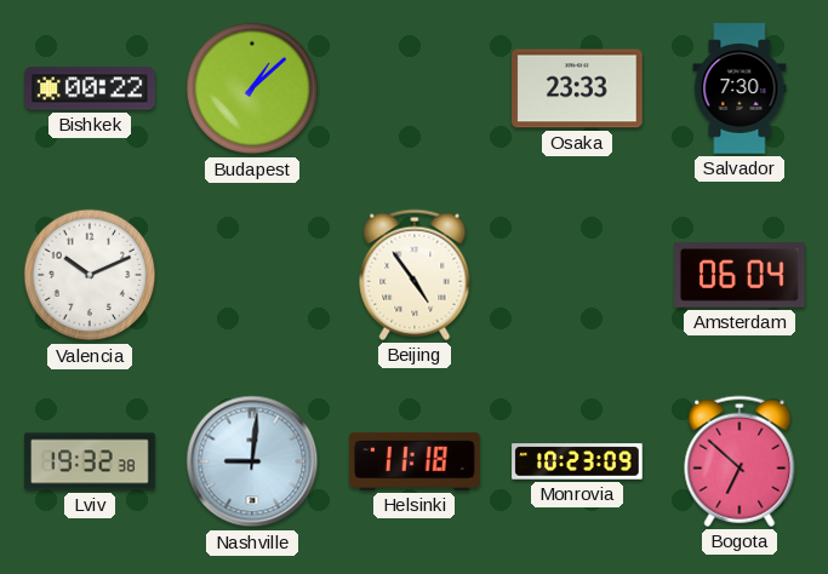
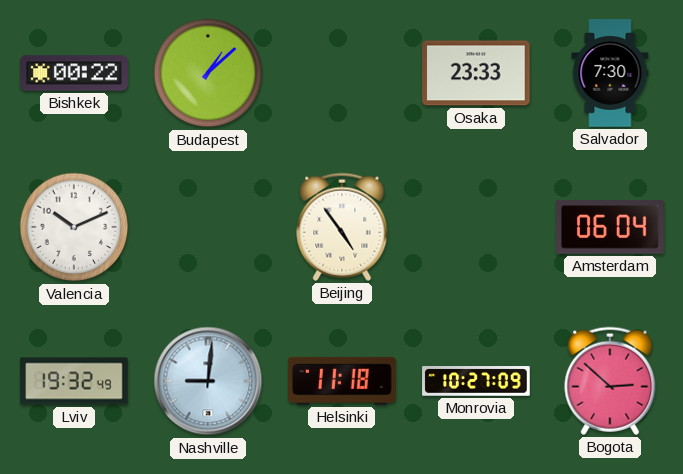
Lviv: 19:32:38 -> 19:32:49 (74, 381)
Monrovia: 10:23 -> 10:27 (476, 381)
Bogota: 6:52 -> 2:52 (610, 381)
